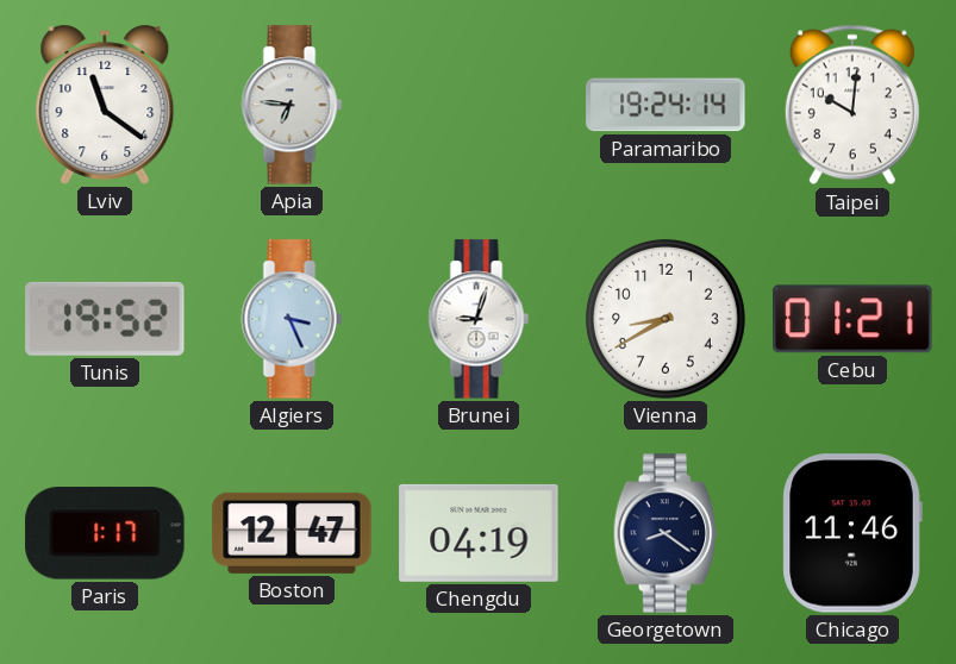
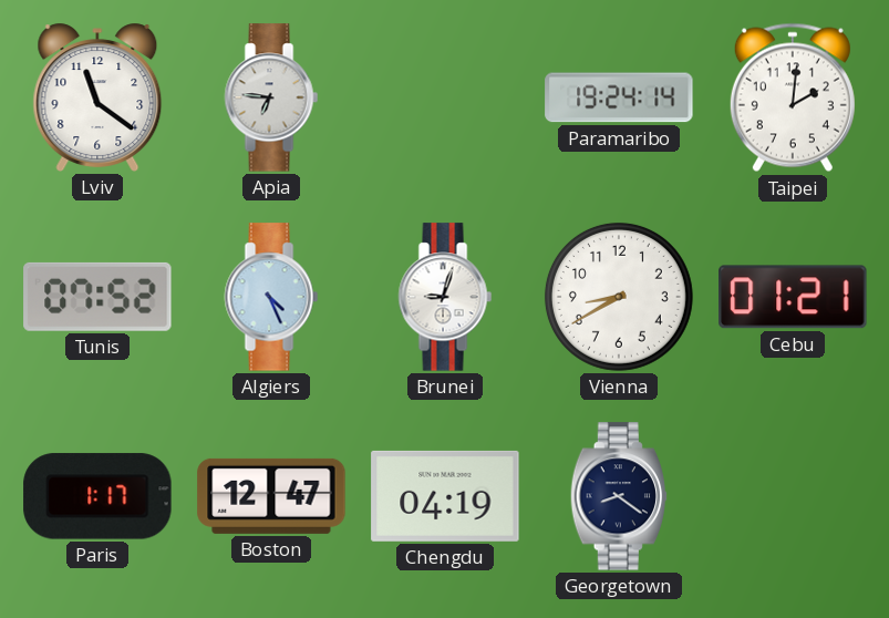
Taipei: 10:01 -> 2:01 (793, 97)
Tunis: 19:52 -> 07:52 (97, 297)
Algiers: 3:26 -> 4:26 (271, 297)
Chicago: 11:46 -> none (852, 533)
